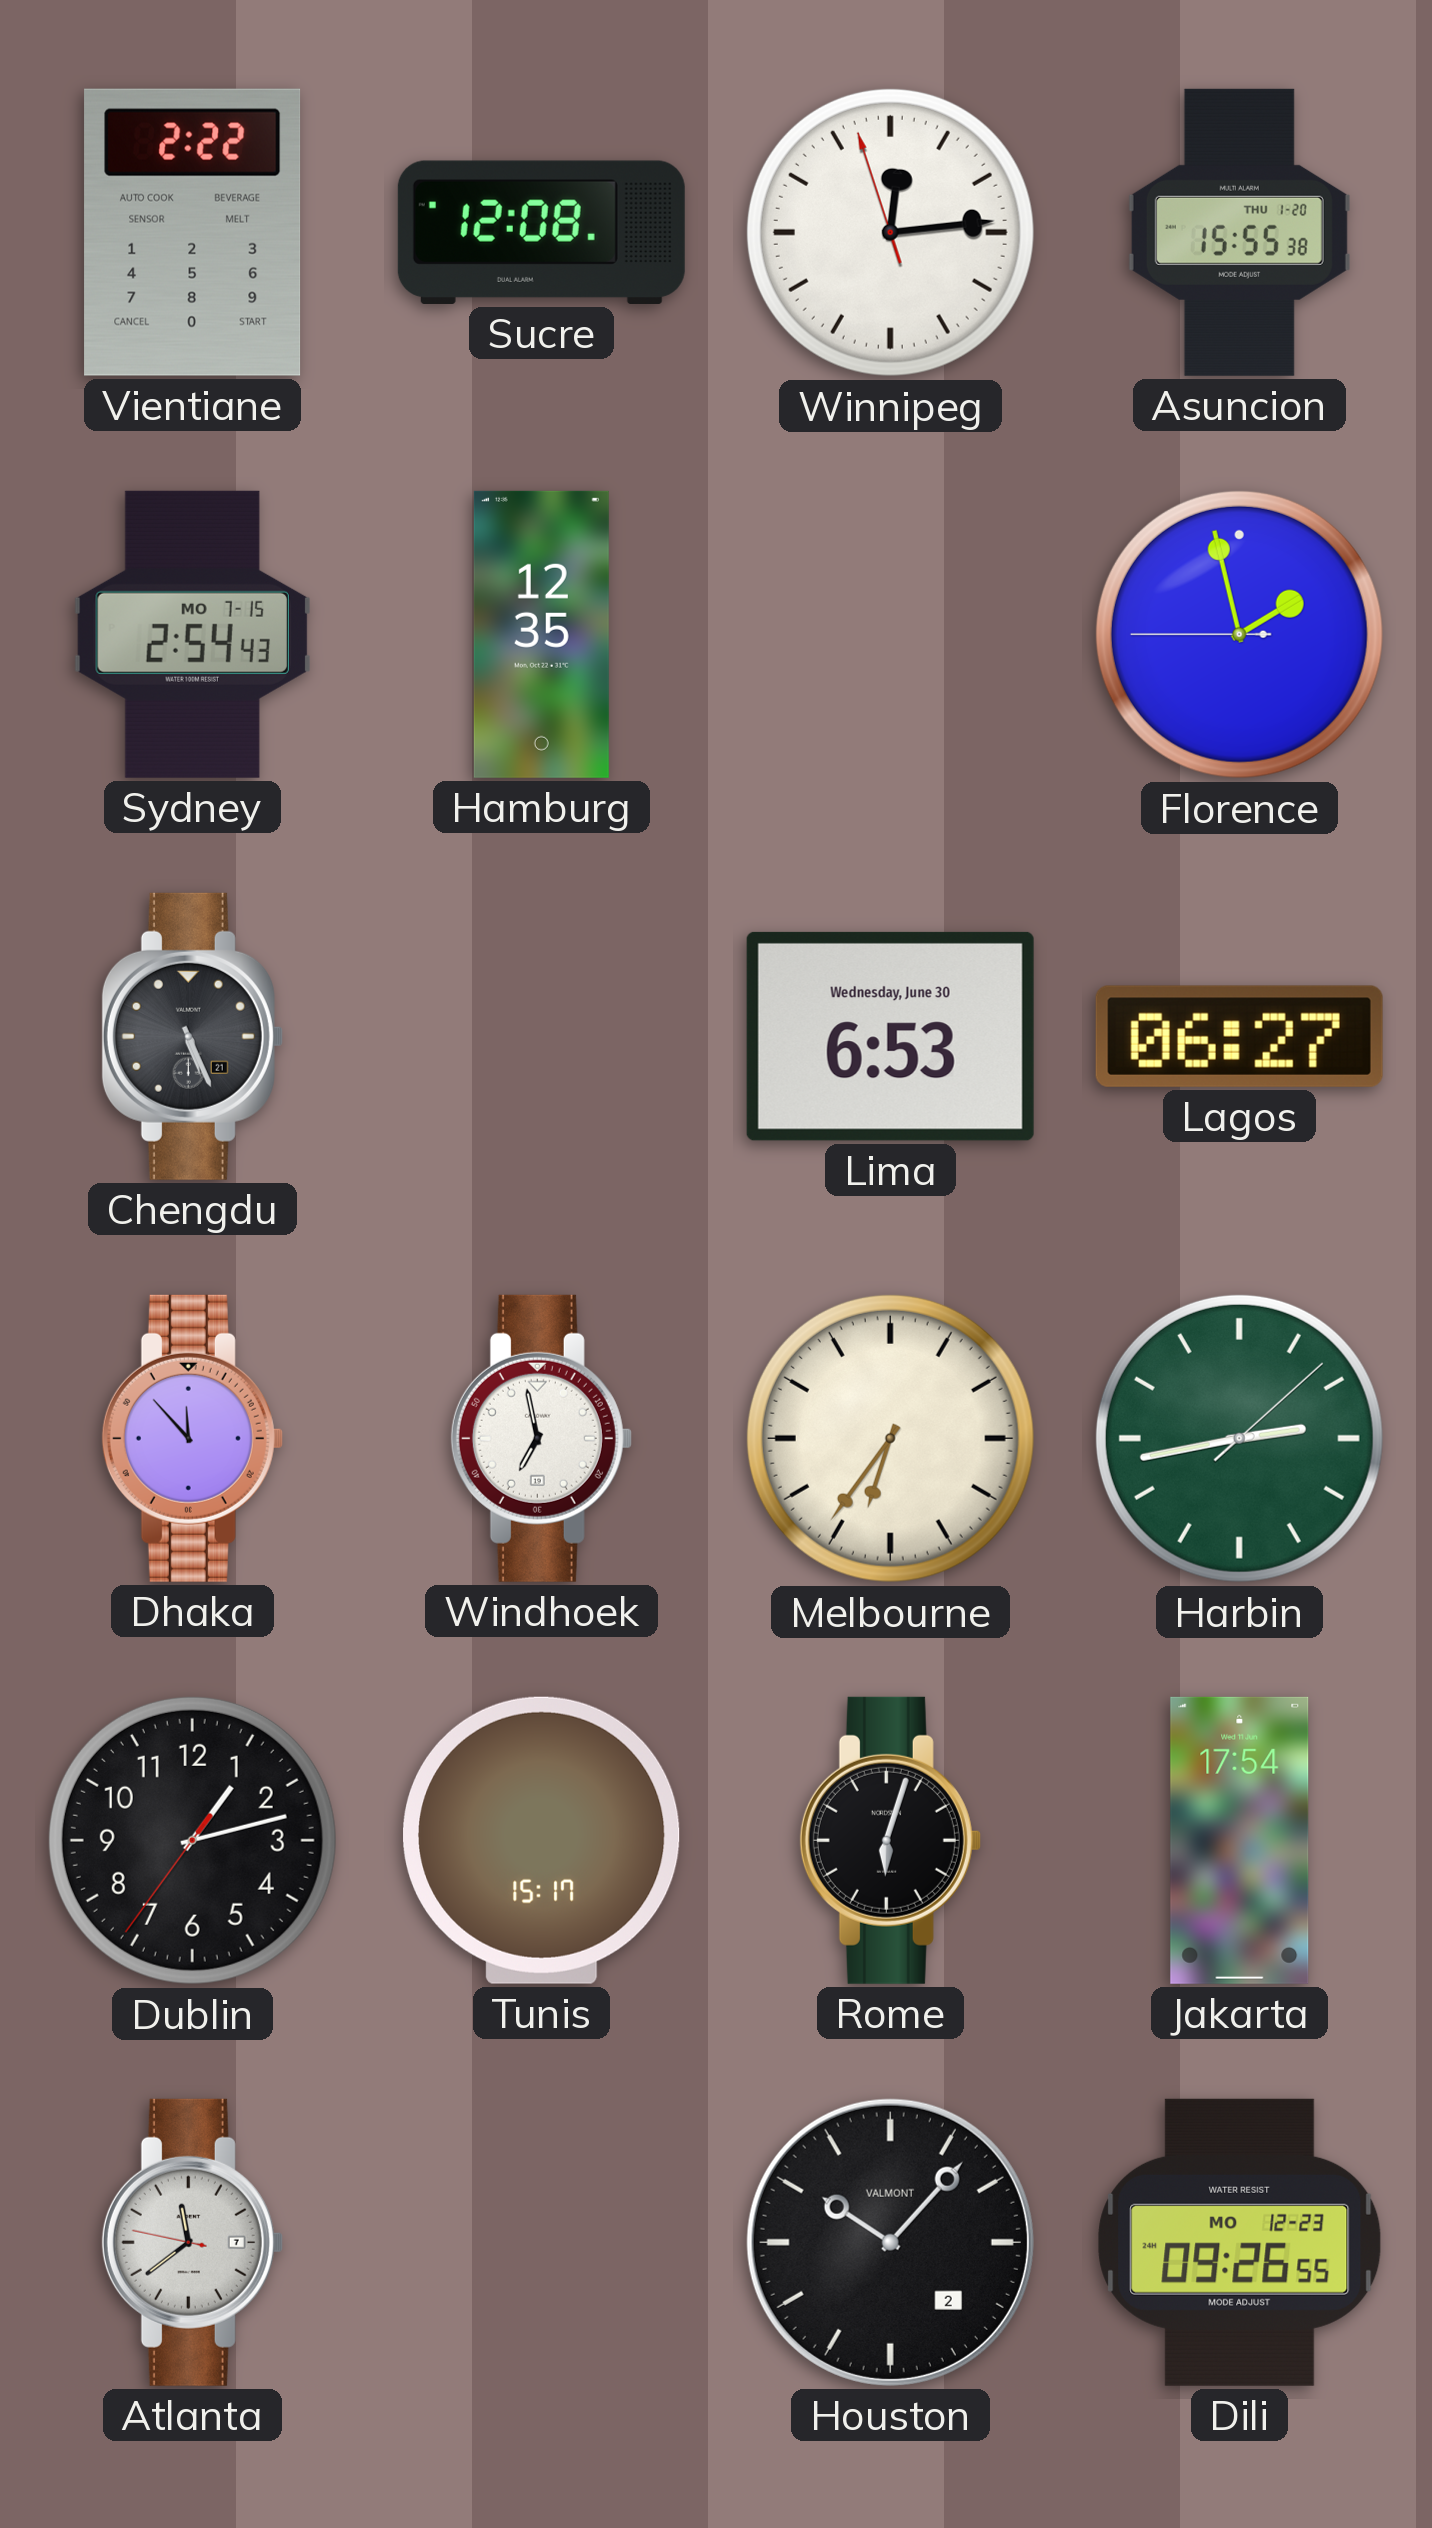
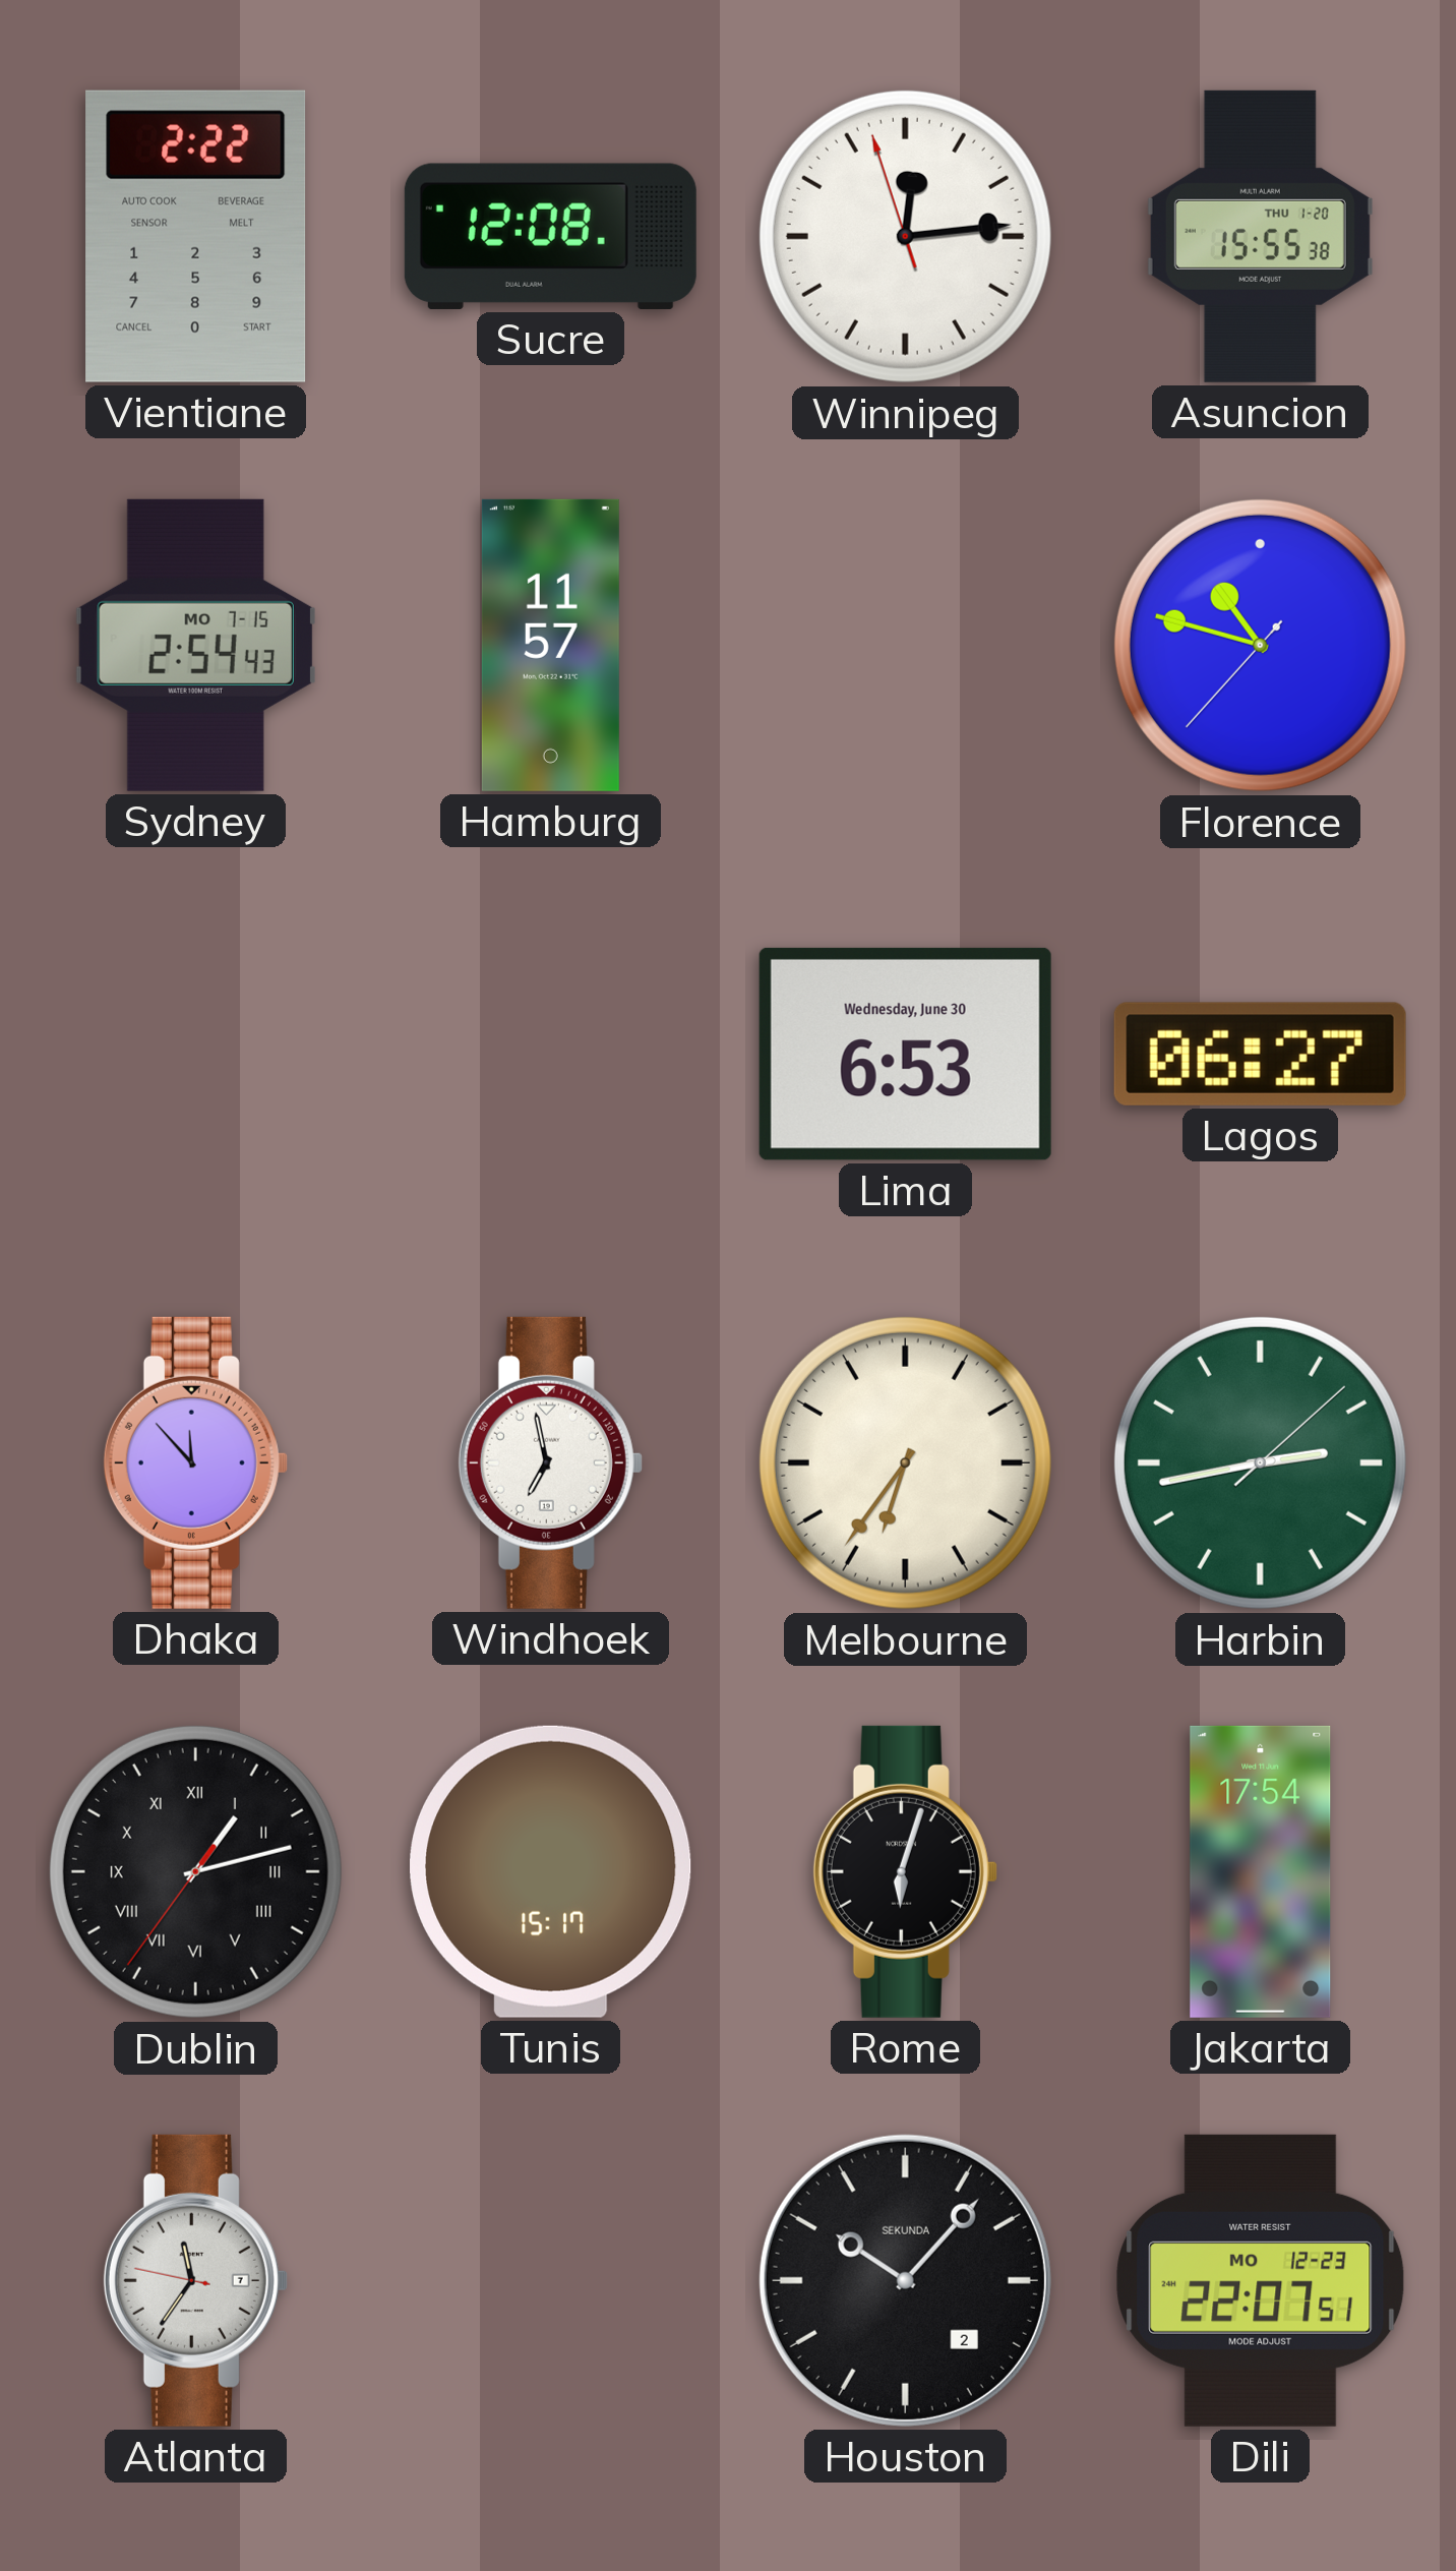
Hamburg: 12:35 -> 11:57 (550, 645)
Florence: 1:57 -> 10:47 (1260, 645)
Chengdu: 5:26 -> none (192, 1036)
Dublin numerals: Arabic -> Roman (195, 1871)
Atlanta: 11:38 -> 11:35 (195, 2280)
Houston brand: VALMONT -> SEKUNDA (905, 2280)
Dili: 09:26 -> 22:07 (1261, 2280)
